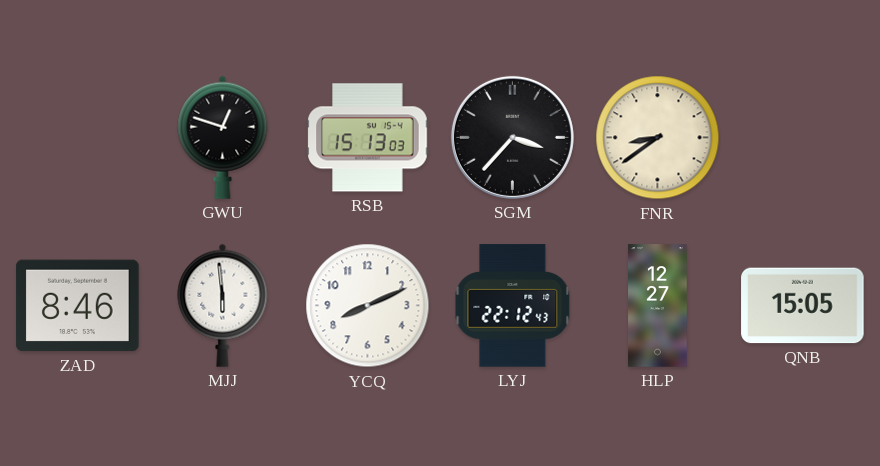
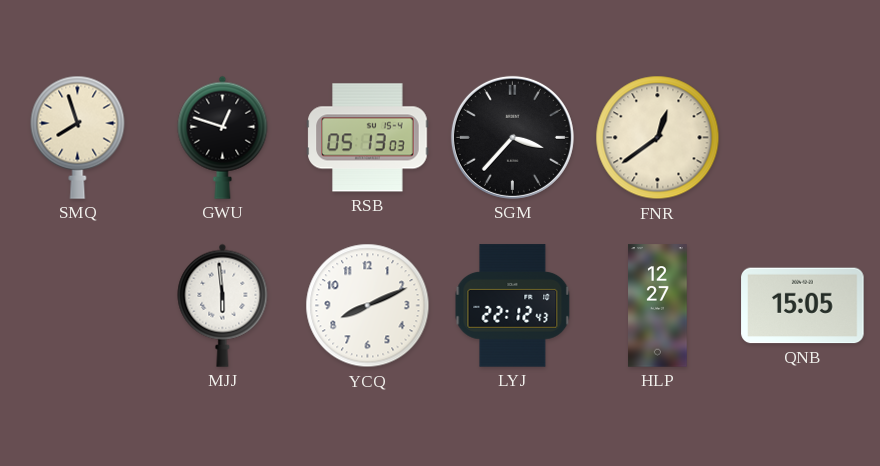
SMQ: none -> 7:57 (78, 137)
RSB: 15:13 -> 05:13 (368, 138)
FNR: 8:39 -> 12:39 (658, 138)
ZAD: 8:46 -> none (78, 306)
